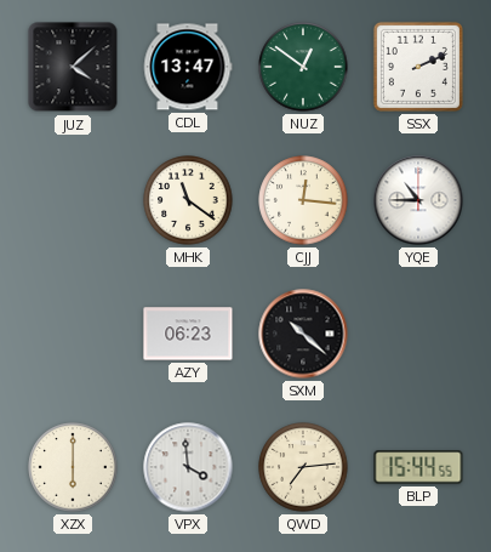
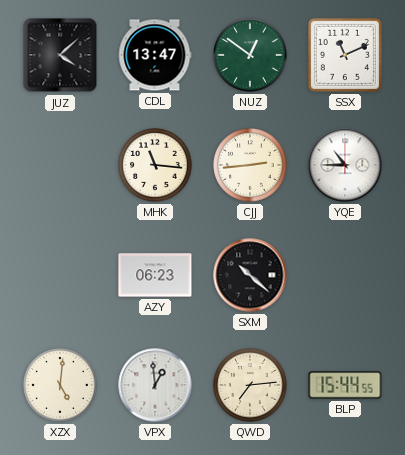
SSX: 2:11 -> 11:11 (345, 55)
MHK: 11:21 -> 11:16 (155, 165)
CJJ: 12:16 -> 2:44 (250, 165)
XZX: 6:00 -> 5:01 (60, 385)
VPX: 3:59 -> 12:59 (155, 385)
